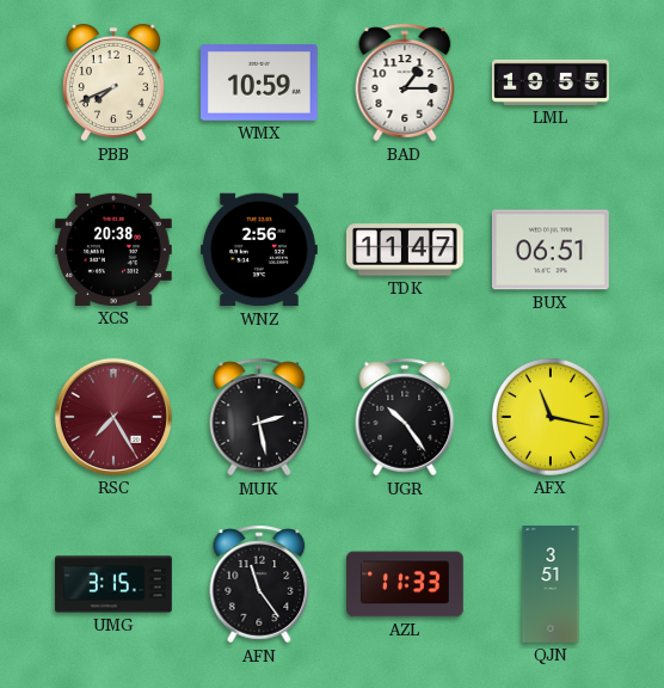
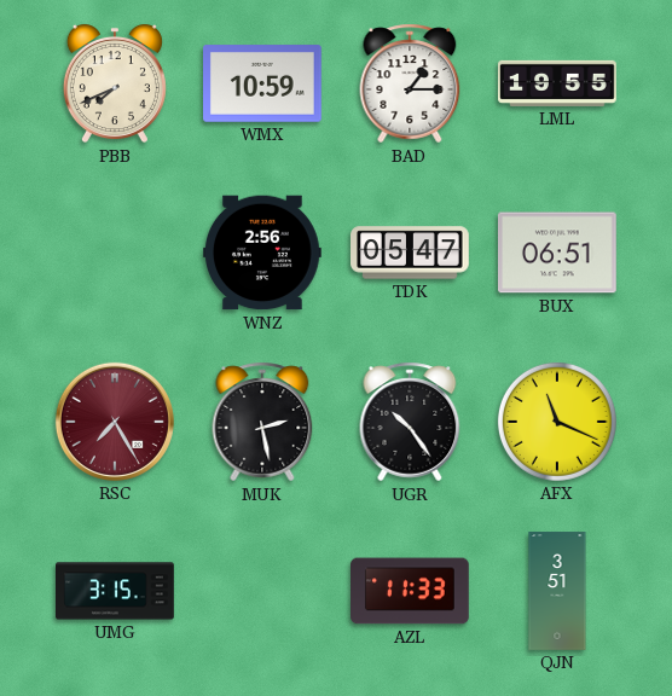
XCS: 20:38 -> none (113, 250)
TDK: 11:47 -> 05:47 (410, 253)
AFX: 11:17 -> 11:19 (557, 422)
AFN: 11:24 -> none (259, 584)
